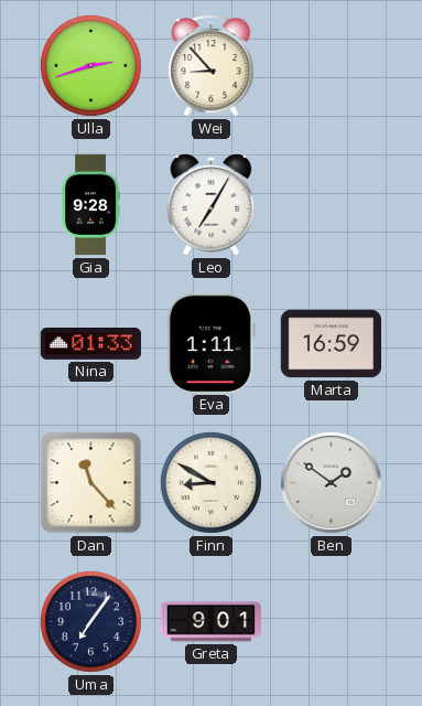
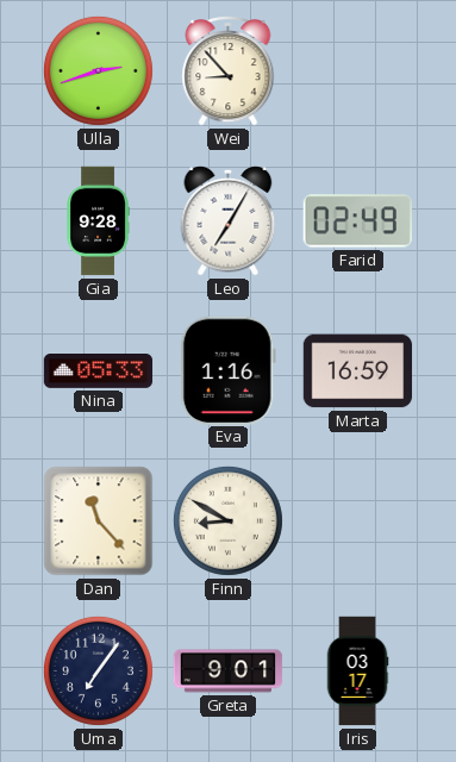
Farid: none -> 02:49 (357, 221)
Nina: 01:33 -> 05:33 (99, 371)
Eva: 1:11 -> 1:16 (227, 370)
Ben: 1:51 -> none (331, 482)
Iris: none -> 03:17 (357, 672)
